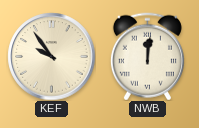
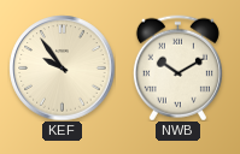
NWB: 12:01 -> 10:10 (177, 67)
